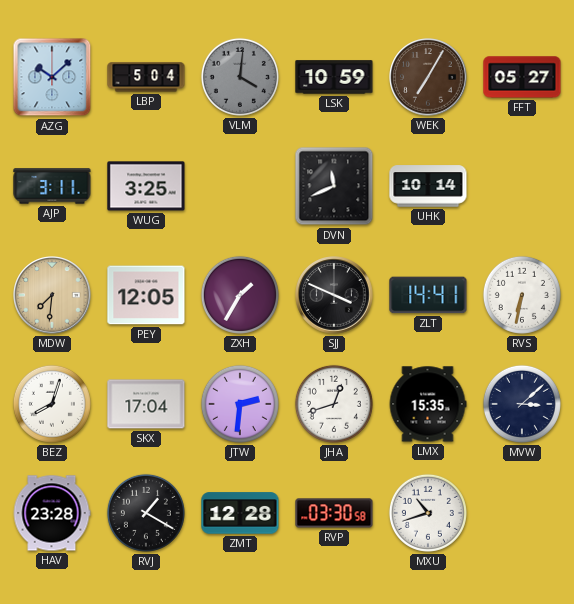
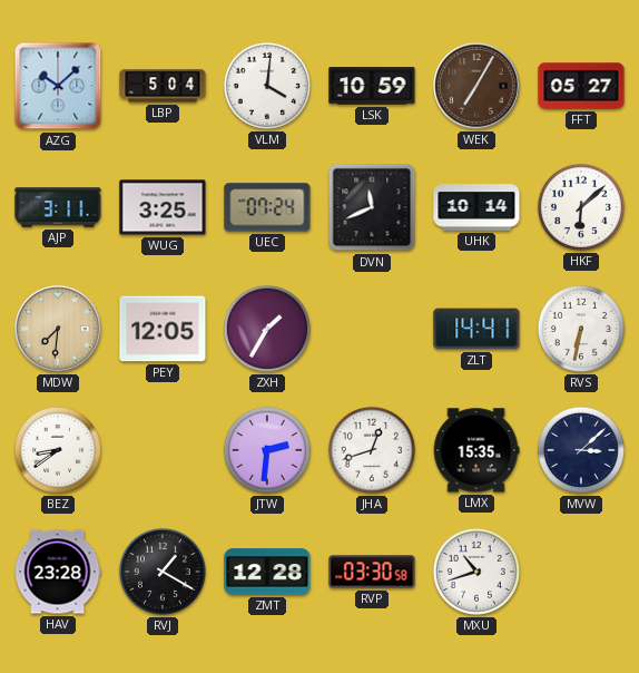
VLM dial: grey -> white (267, 86)
UEC: none -> 07:24 (267, 207)
HKF: none -> 6:08 (581, 207)
SJJ: 3:49 -> none (334, 295)
BEZ: 8:03 -> 8:39 (58, 450)
SKX: 17:04 -> none (146, 404)
